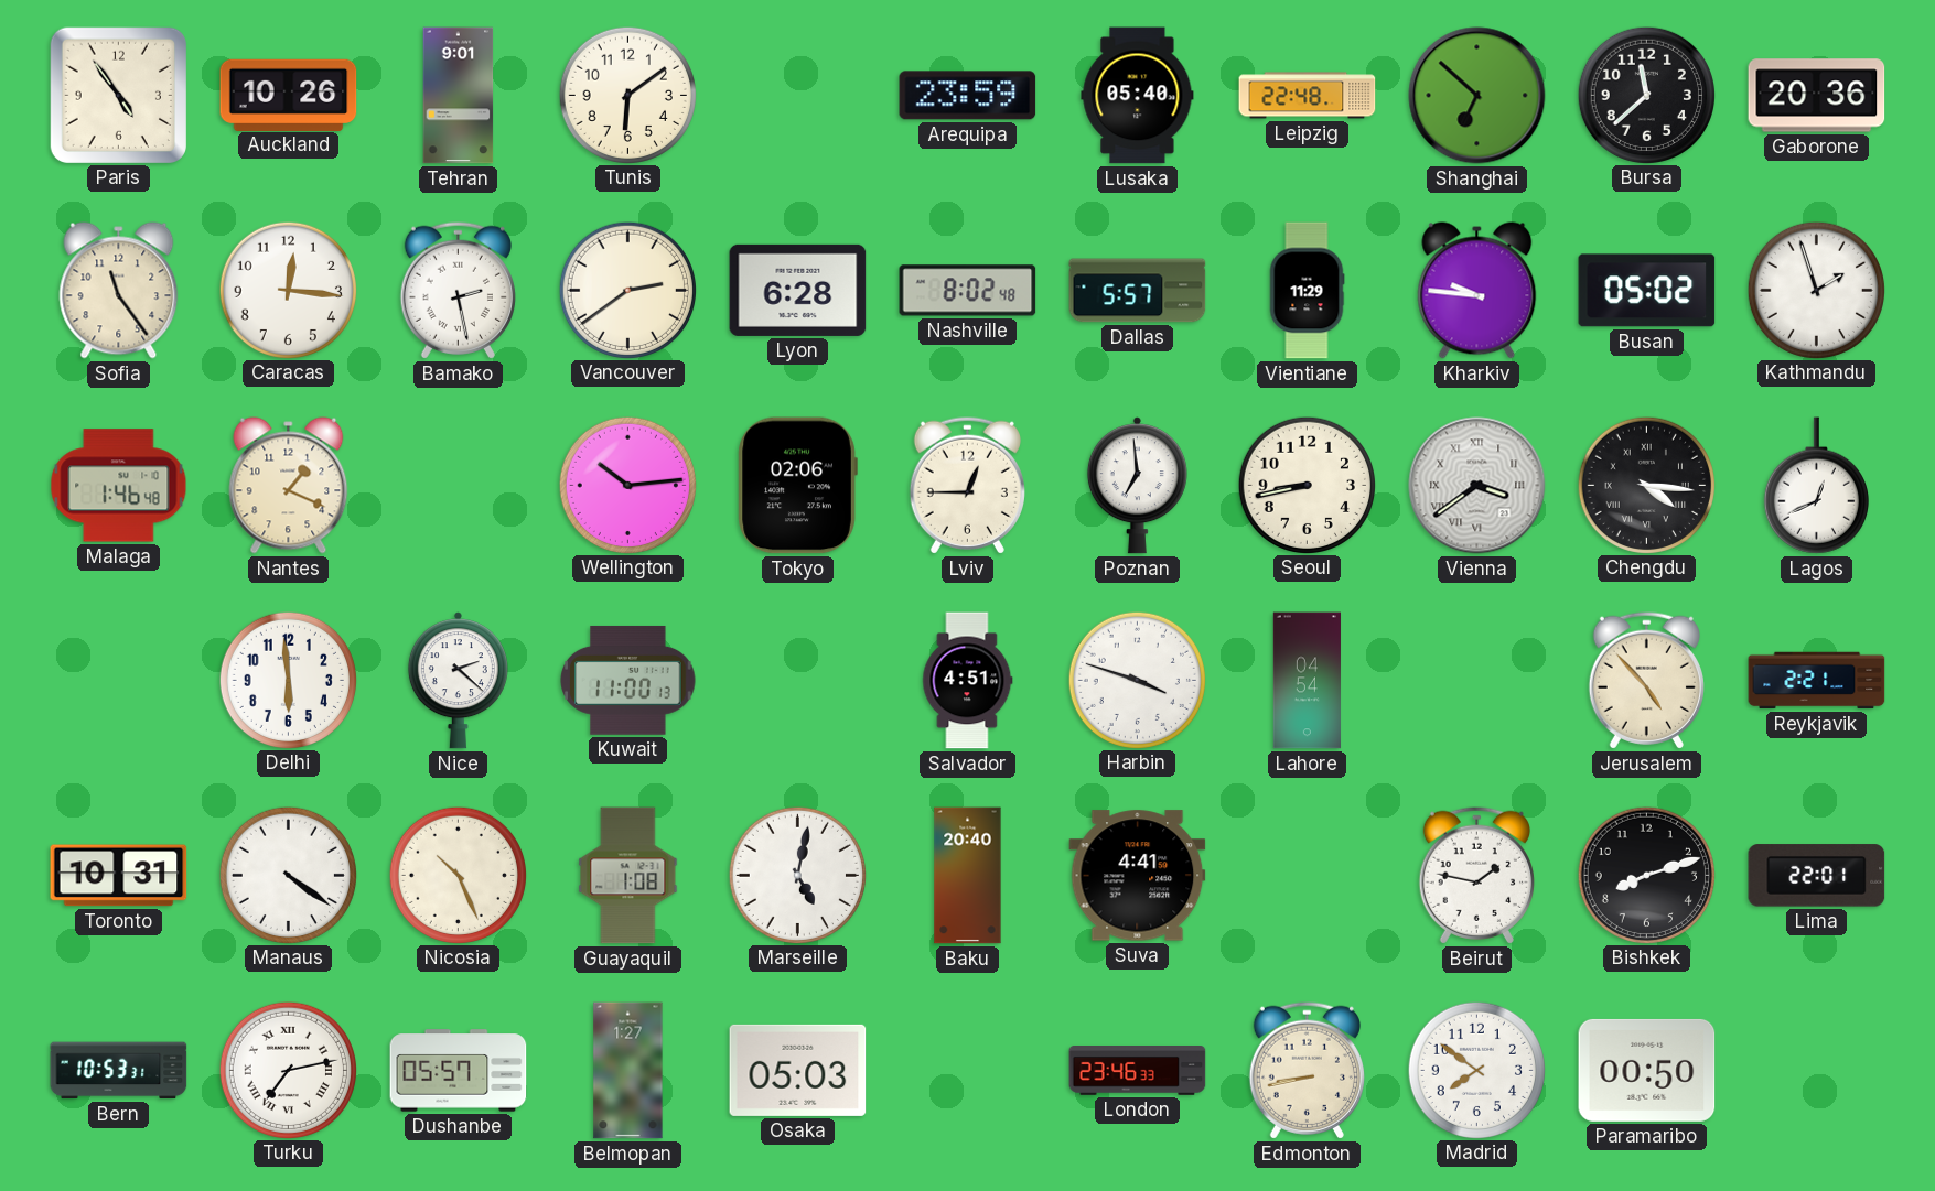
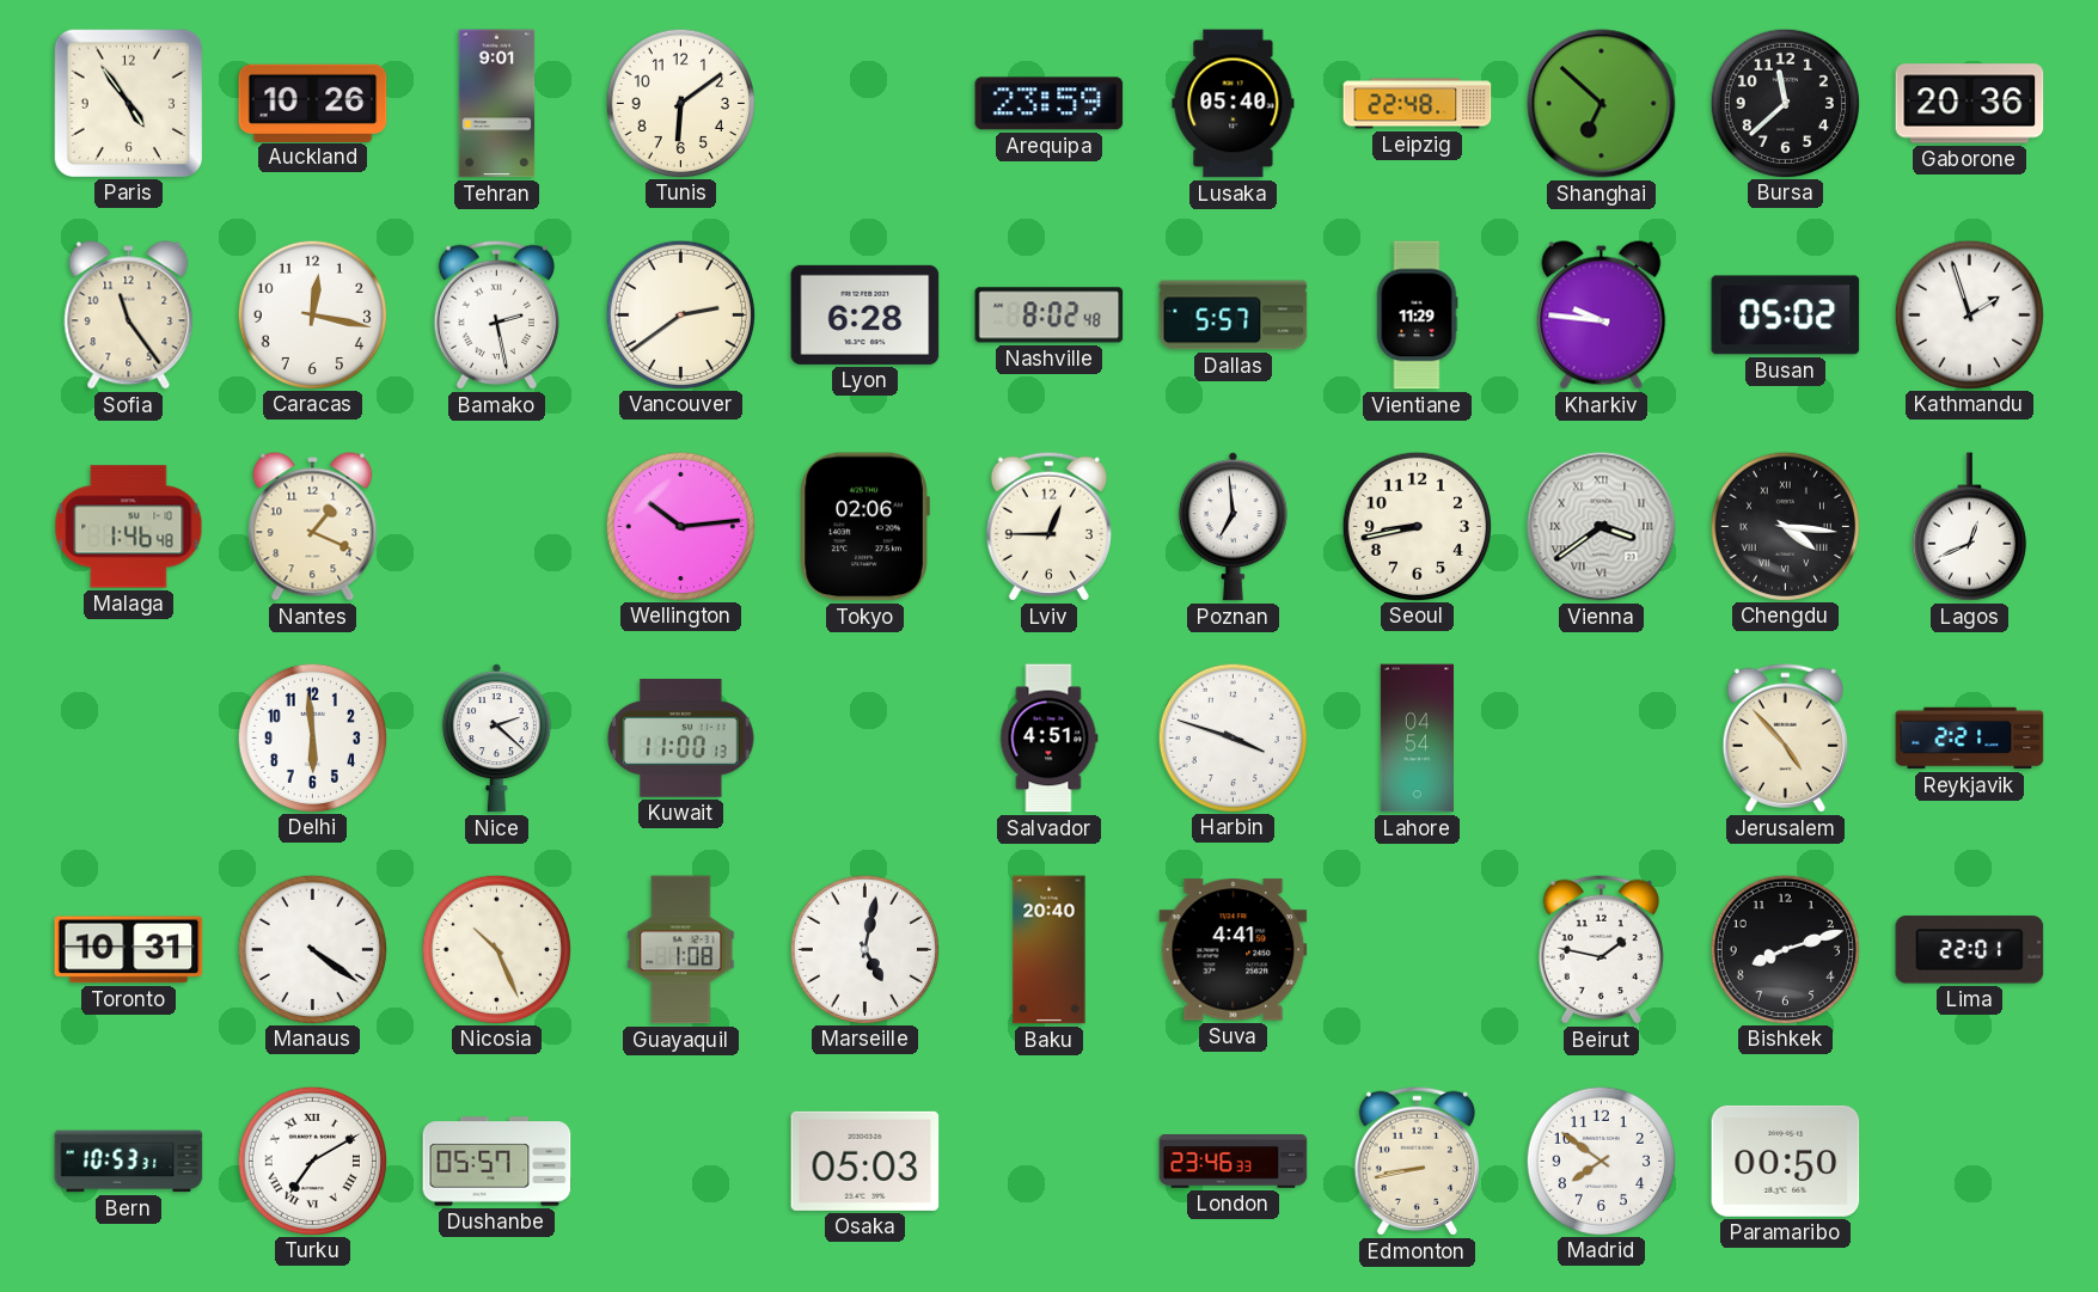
Caracas: 12:16 -> 12:17 (312, 314)
Turku: 7:13 -> 7:10 (312, 1161)
Belmopan: 1:27 -> none (628, 1071)
